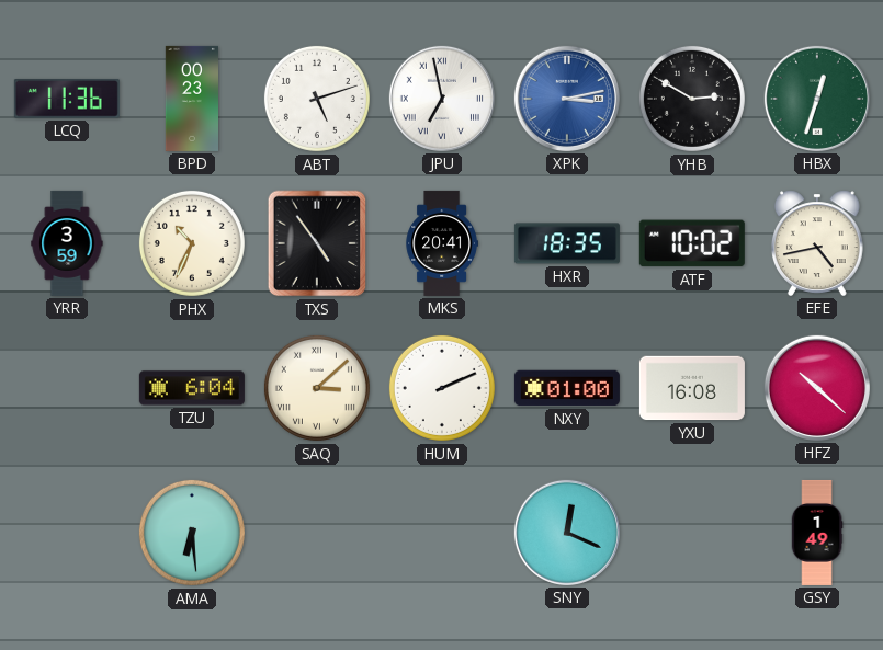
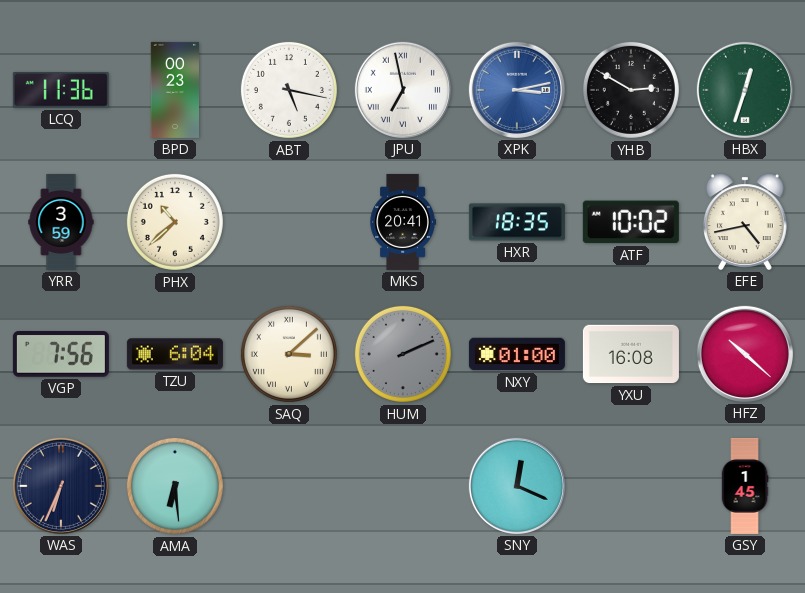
ABT: 5:12 -> 5:17 (289, 90)
PHX: 10:34 -> 10:38 (175, 222)
TXS: 4:54 -> none (317, 243)
VGP: none -> 7:56 (61, 355)
HUM dial: white -> grey (403, 354)
WAS: none -> 6:34 (61, 486)
GSY: 1:49 -> 1:45 (745, 486)
